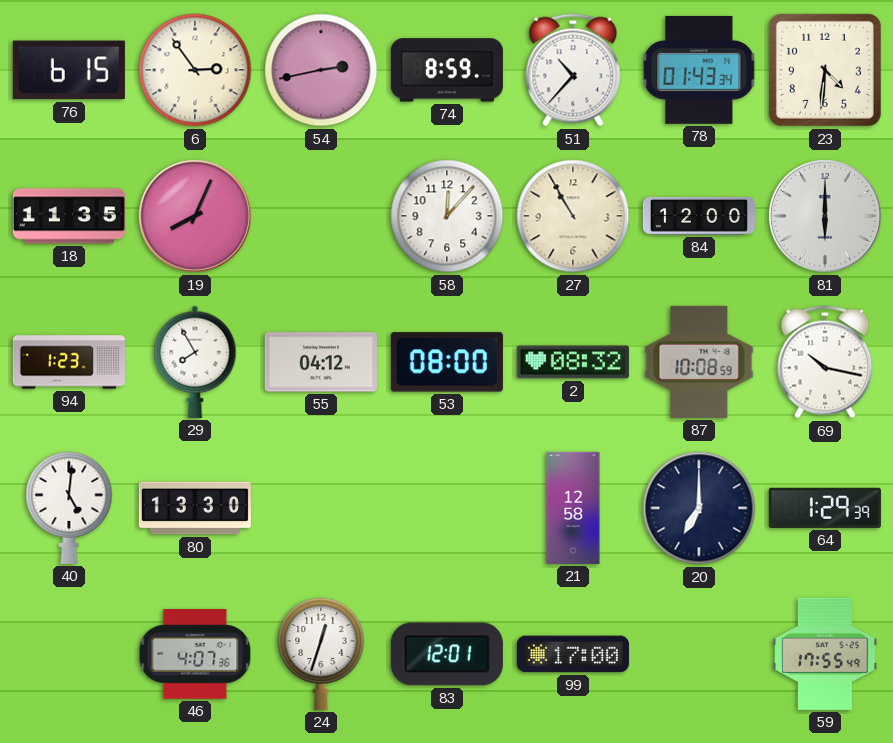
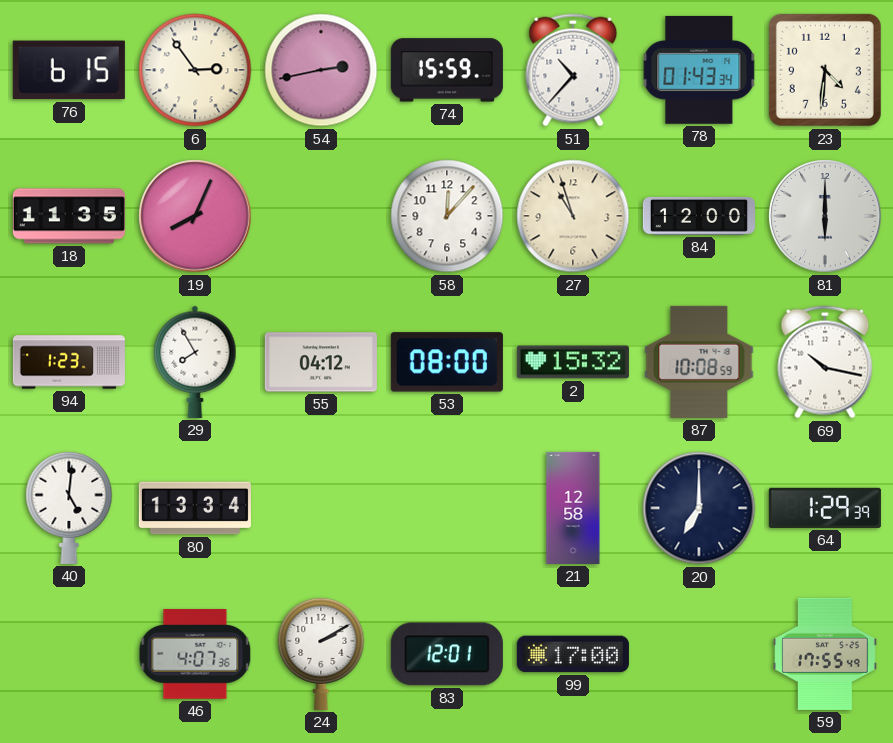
74: 8:59 -> 15:59 (447, 70)
27: 10:55 -> 10:57 (573, 216)
2: 08:32 -> 15:32 (573, 362)
80: 13:30 -> 13:34 (195, 508)
24: 12:33 -> 2:10 (321, 653)
